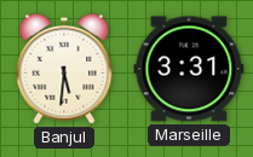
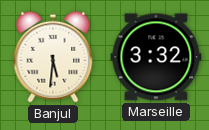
Marseille: 3:31 -> 3:32 (156, 57)
